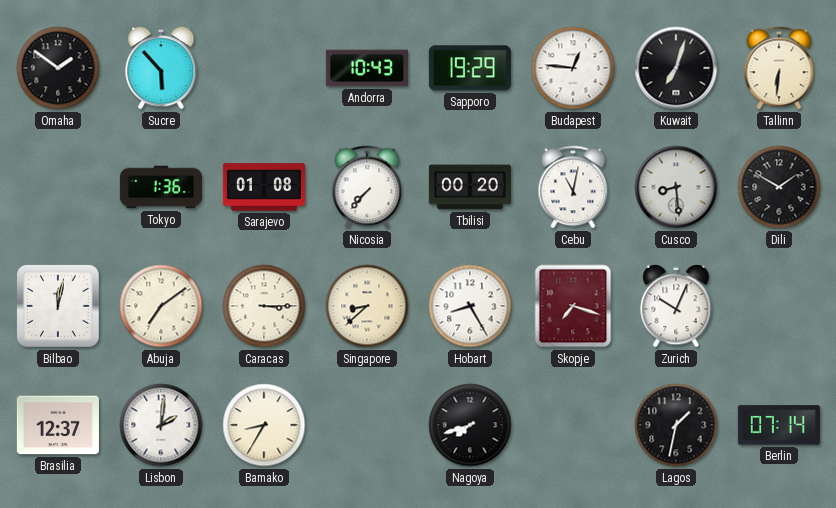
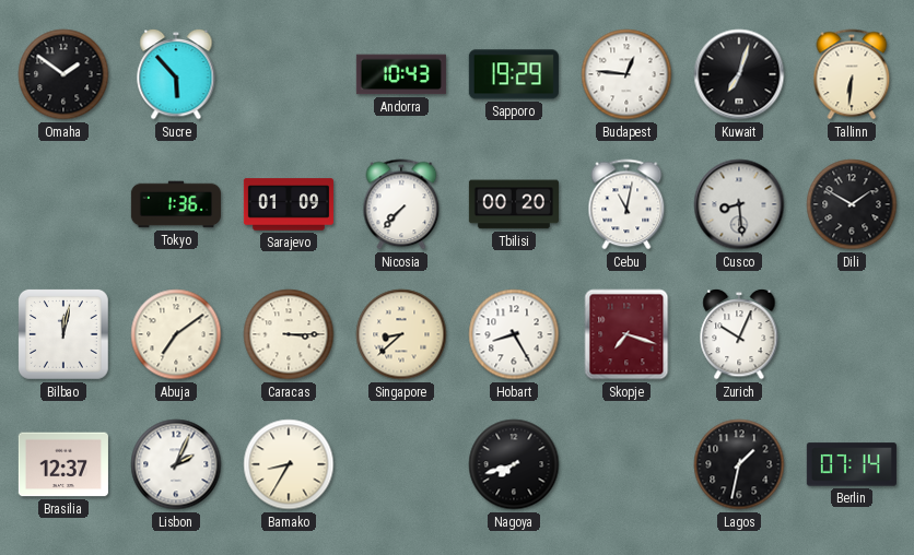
Sarajevo: 01:08 -> 01:09 (289, 204)
Lisbon: 2:01 -> 2:04 (176, 464)
